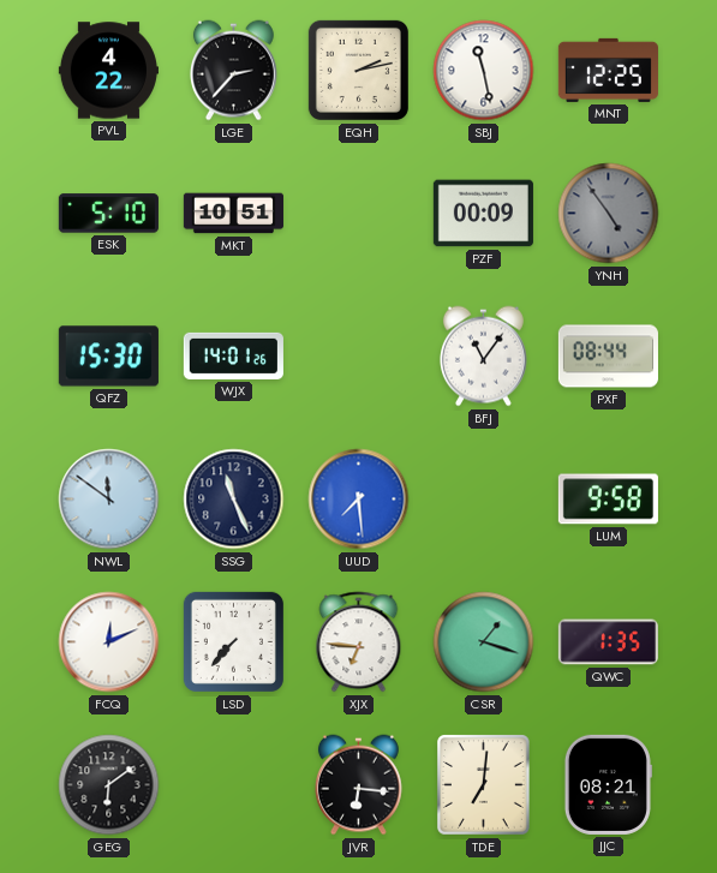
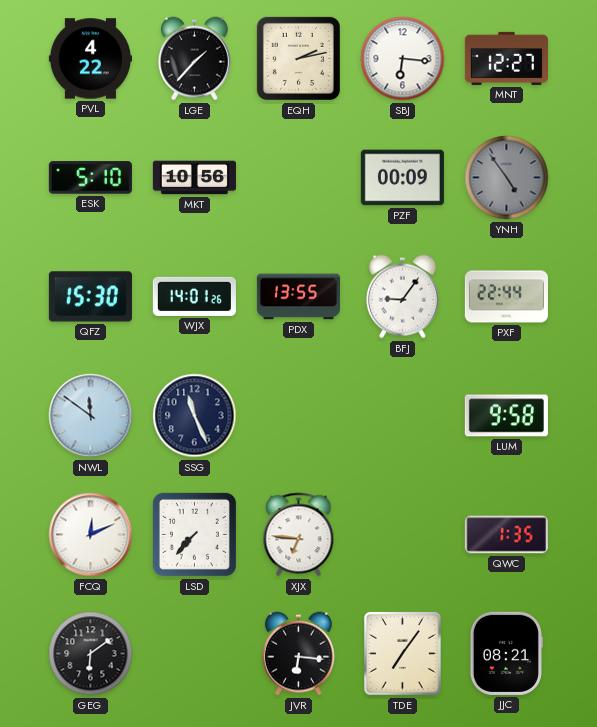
LGE: 2:37 -> 1:37 (194, 59)
SBJ: 11:28 -> 6:16 (403, 59)
MNT: 12:25 -> 12:27 (506, 58)
MKT: 10:51 -> 10:56 (194, 178)
PDX: none -> 13:55 (298, 297)
BFJ: 11:06 -> 9:06 (402, 297)
PXF: 08:44 -> 22:44 (506, 297)
UUD: 7:29 -> none (359, 500)
CSR: 1:18 -> none (484, 642)
TDE: 7:01 -> 7:06 (403, 654)
